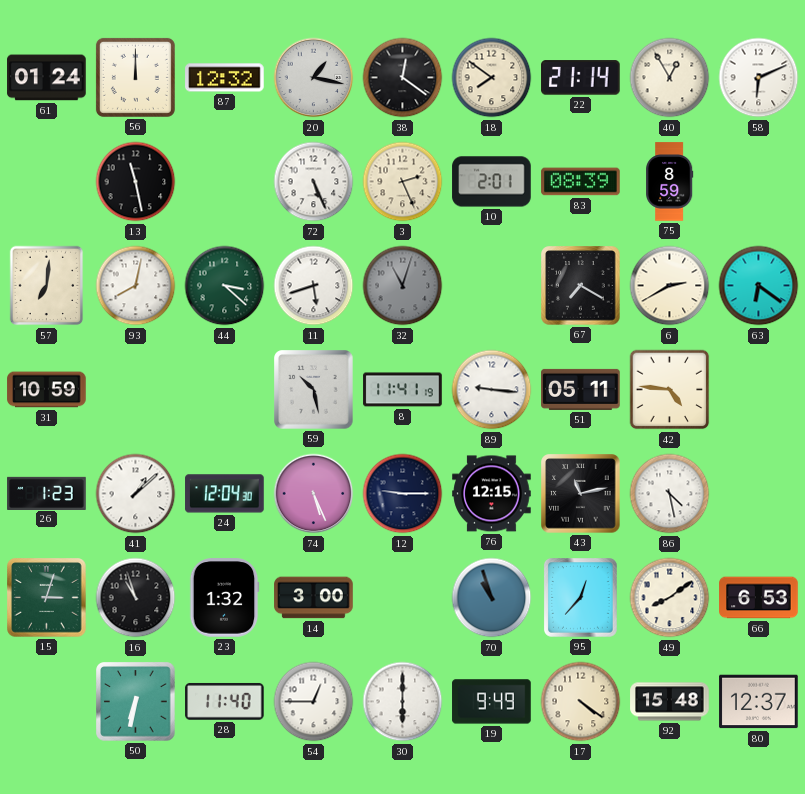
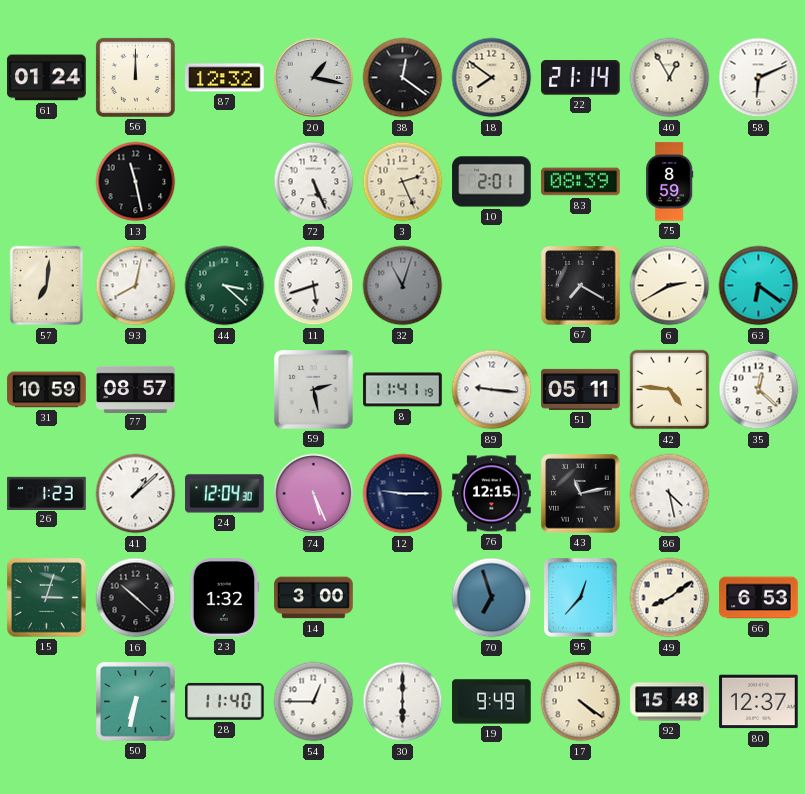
77: none -> 08:57 (136, 389)
59: 10:28 -> 2:28 (314, 390)
35: none -> 12:22 (759, 390)
16: 10:57 -> 10:22 (136, 598)
70: 10:57 -> 6:57 (492, 598)
